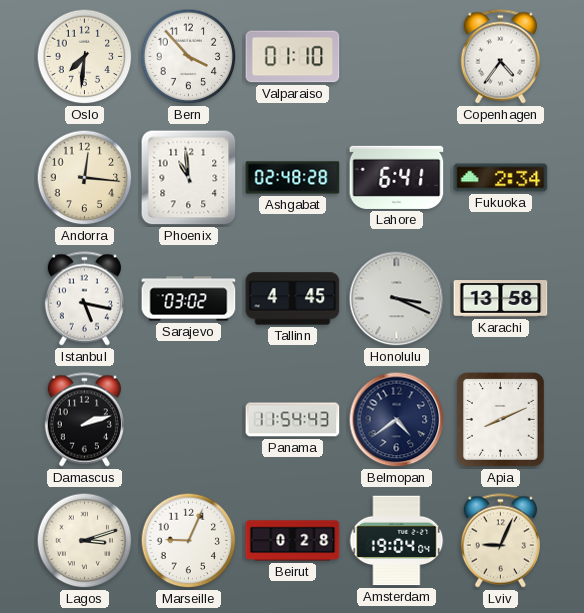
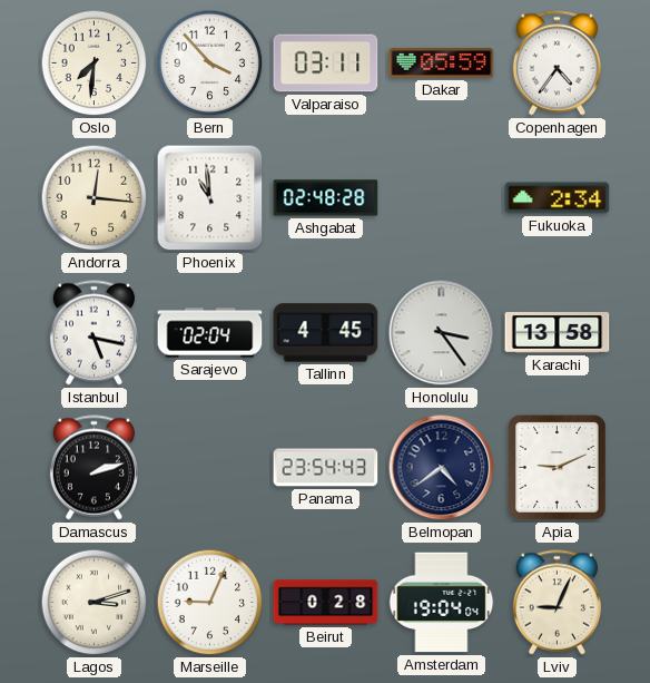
Valparaiso: 01:10 -> 03:11 (326, 64)
Dakar: none -> 05:59 (442, 64)
Lahore: 6:41 -> none (397, 177)
Sarajevo: 03:02 -> 02:04 (210, 333)
Honolulu: 3:19 -> 3:24 (442, 333)
Panama: 11:54 -> 23:54 (326, 468)
Apia: 8:11 -> 9:11 (558, 468)
